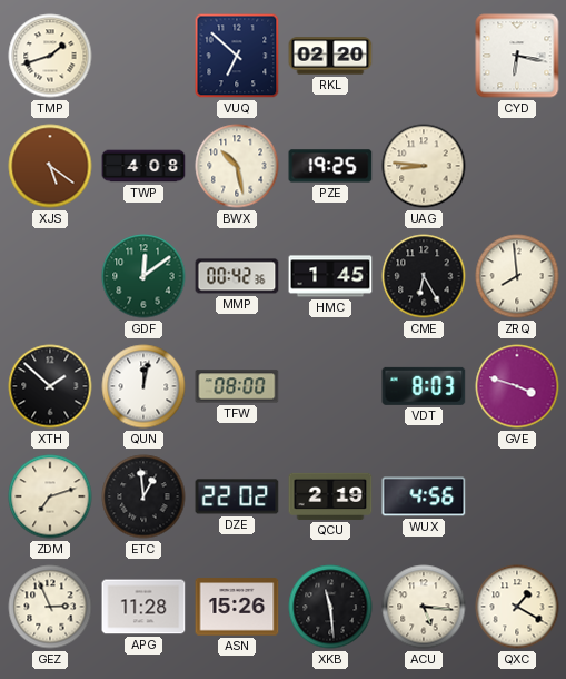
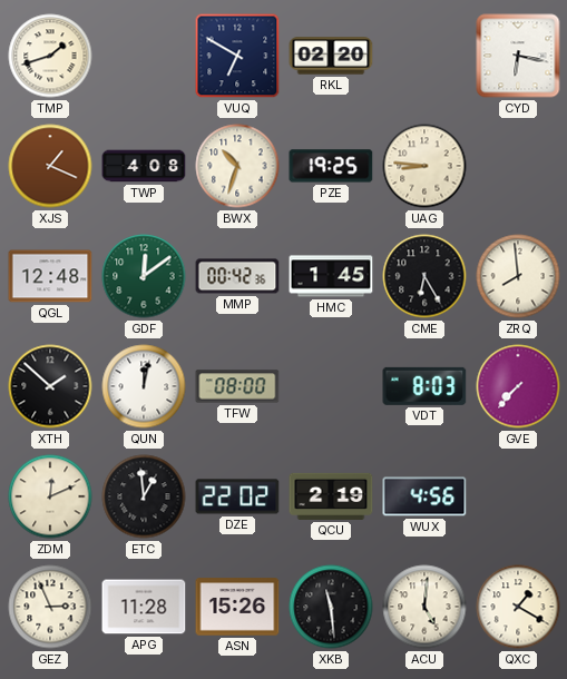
VUQ: 6:52 -> 6:50 (237, 56)
XJS: 5:21 -> 1:19 (50, 166)
BWX: 10:28 -> 10:33 (237, 166)
QGL: none -> 12:48 (50, 276)
GVE: 3:48 -> 7:37 (518, 386)
ZDM: 7:12 -> 12:11 (50, 496)
ACU: 5:16 -> 5:01 (424, 607)
